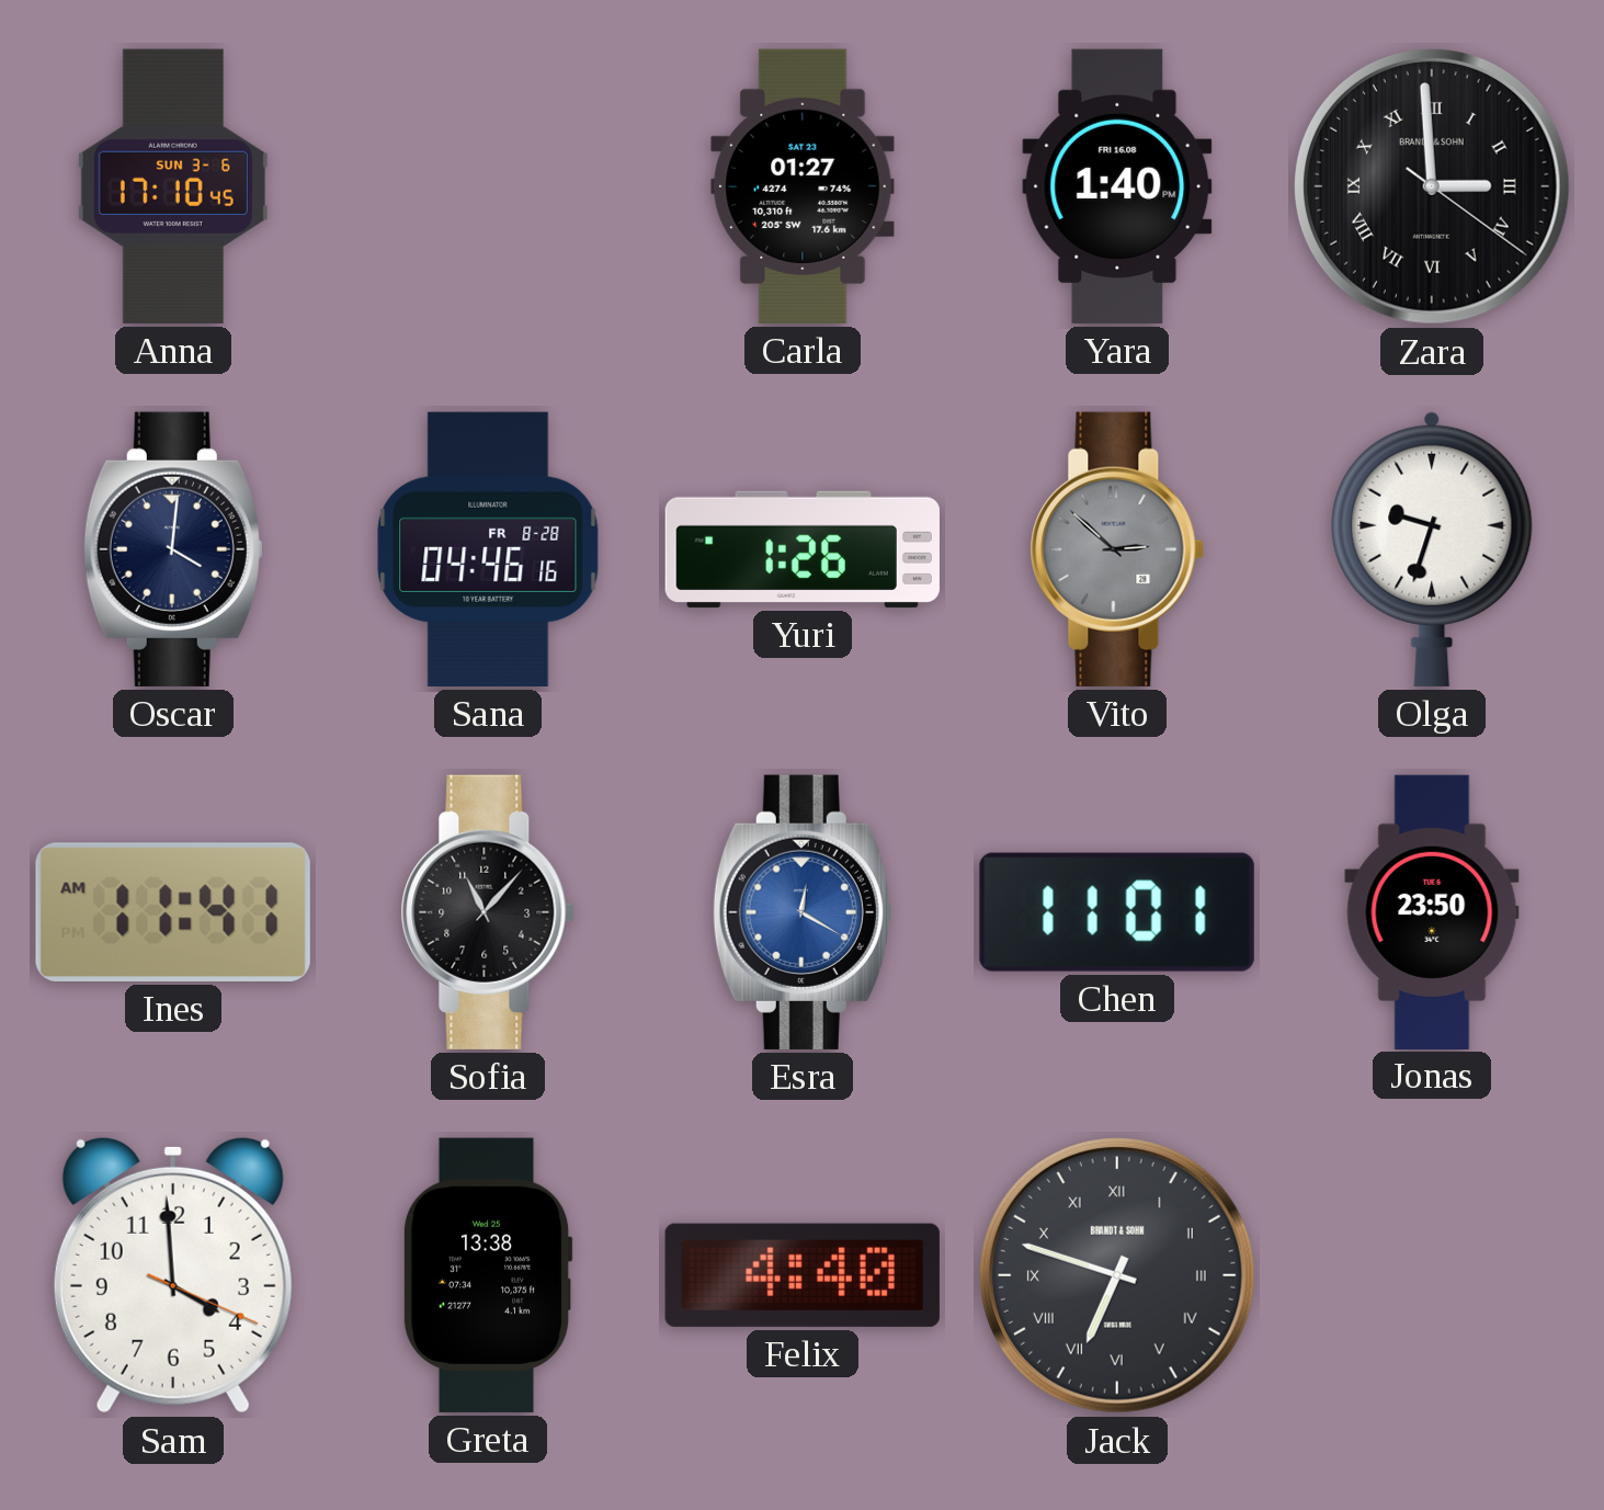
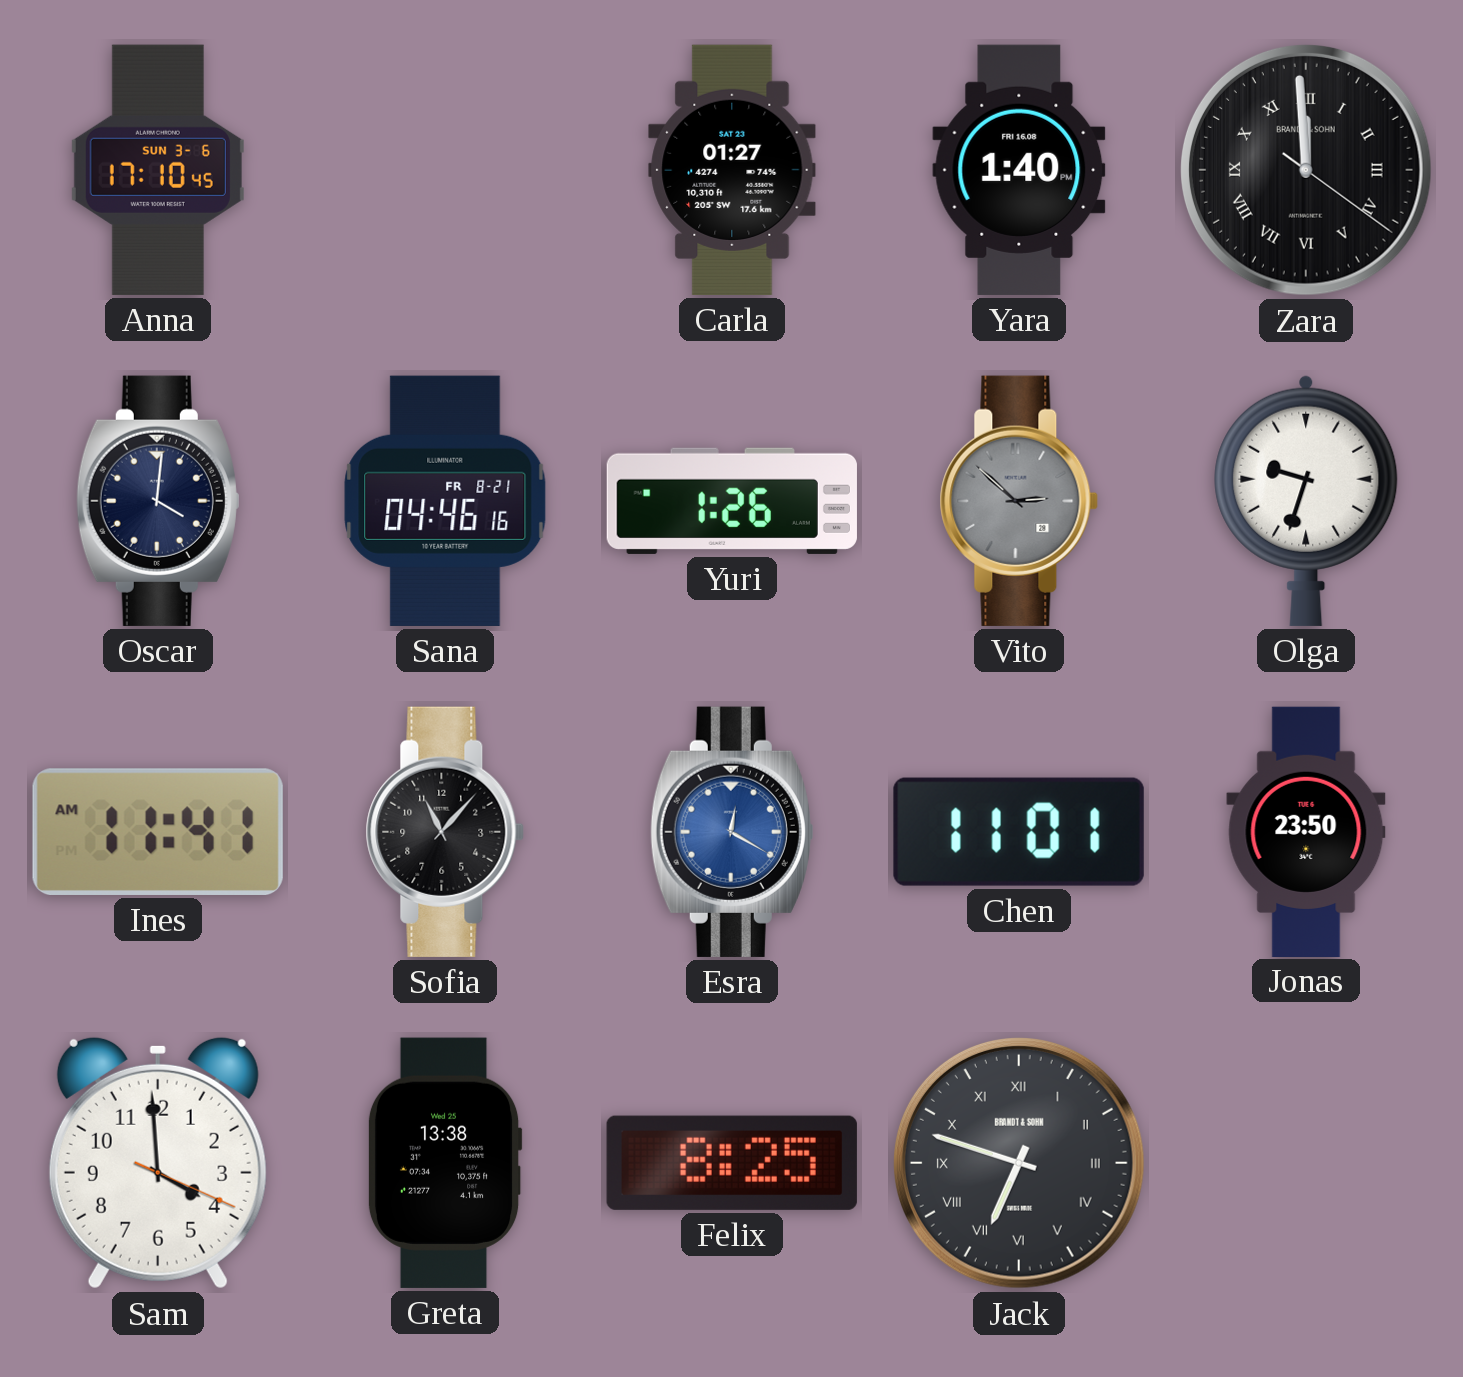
Zara: 2:59 -> 11:59 (1306, 170)
Sana date: FR 8-28 -> FR 8-21 (445, 501)
Felix: 4:40 -> 8:25 (732, 1163)
